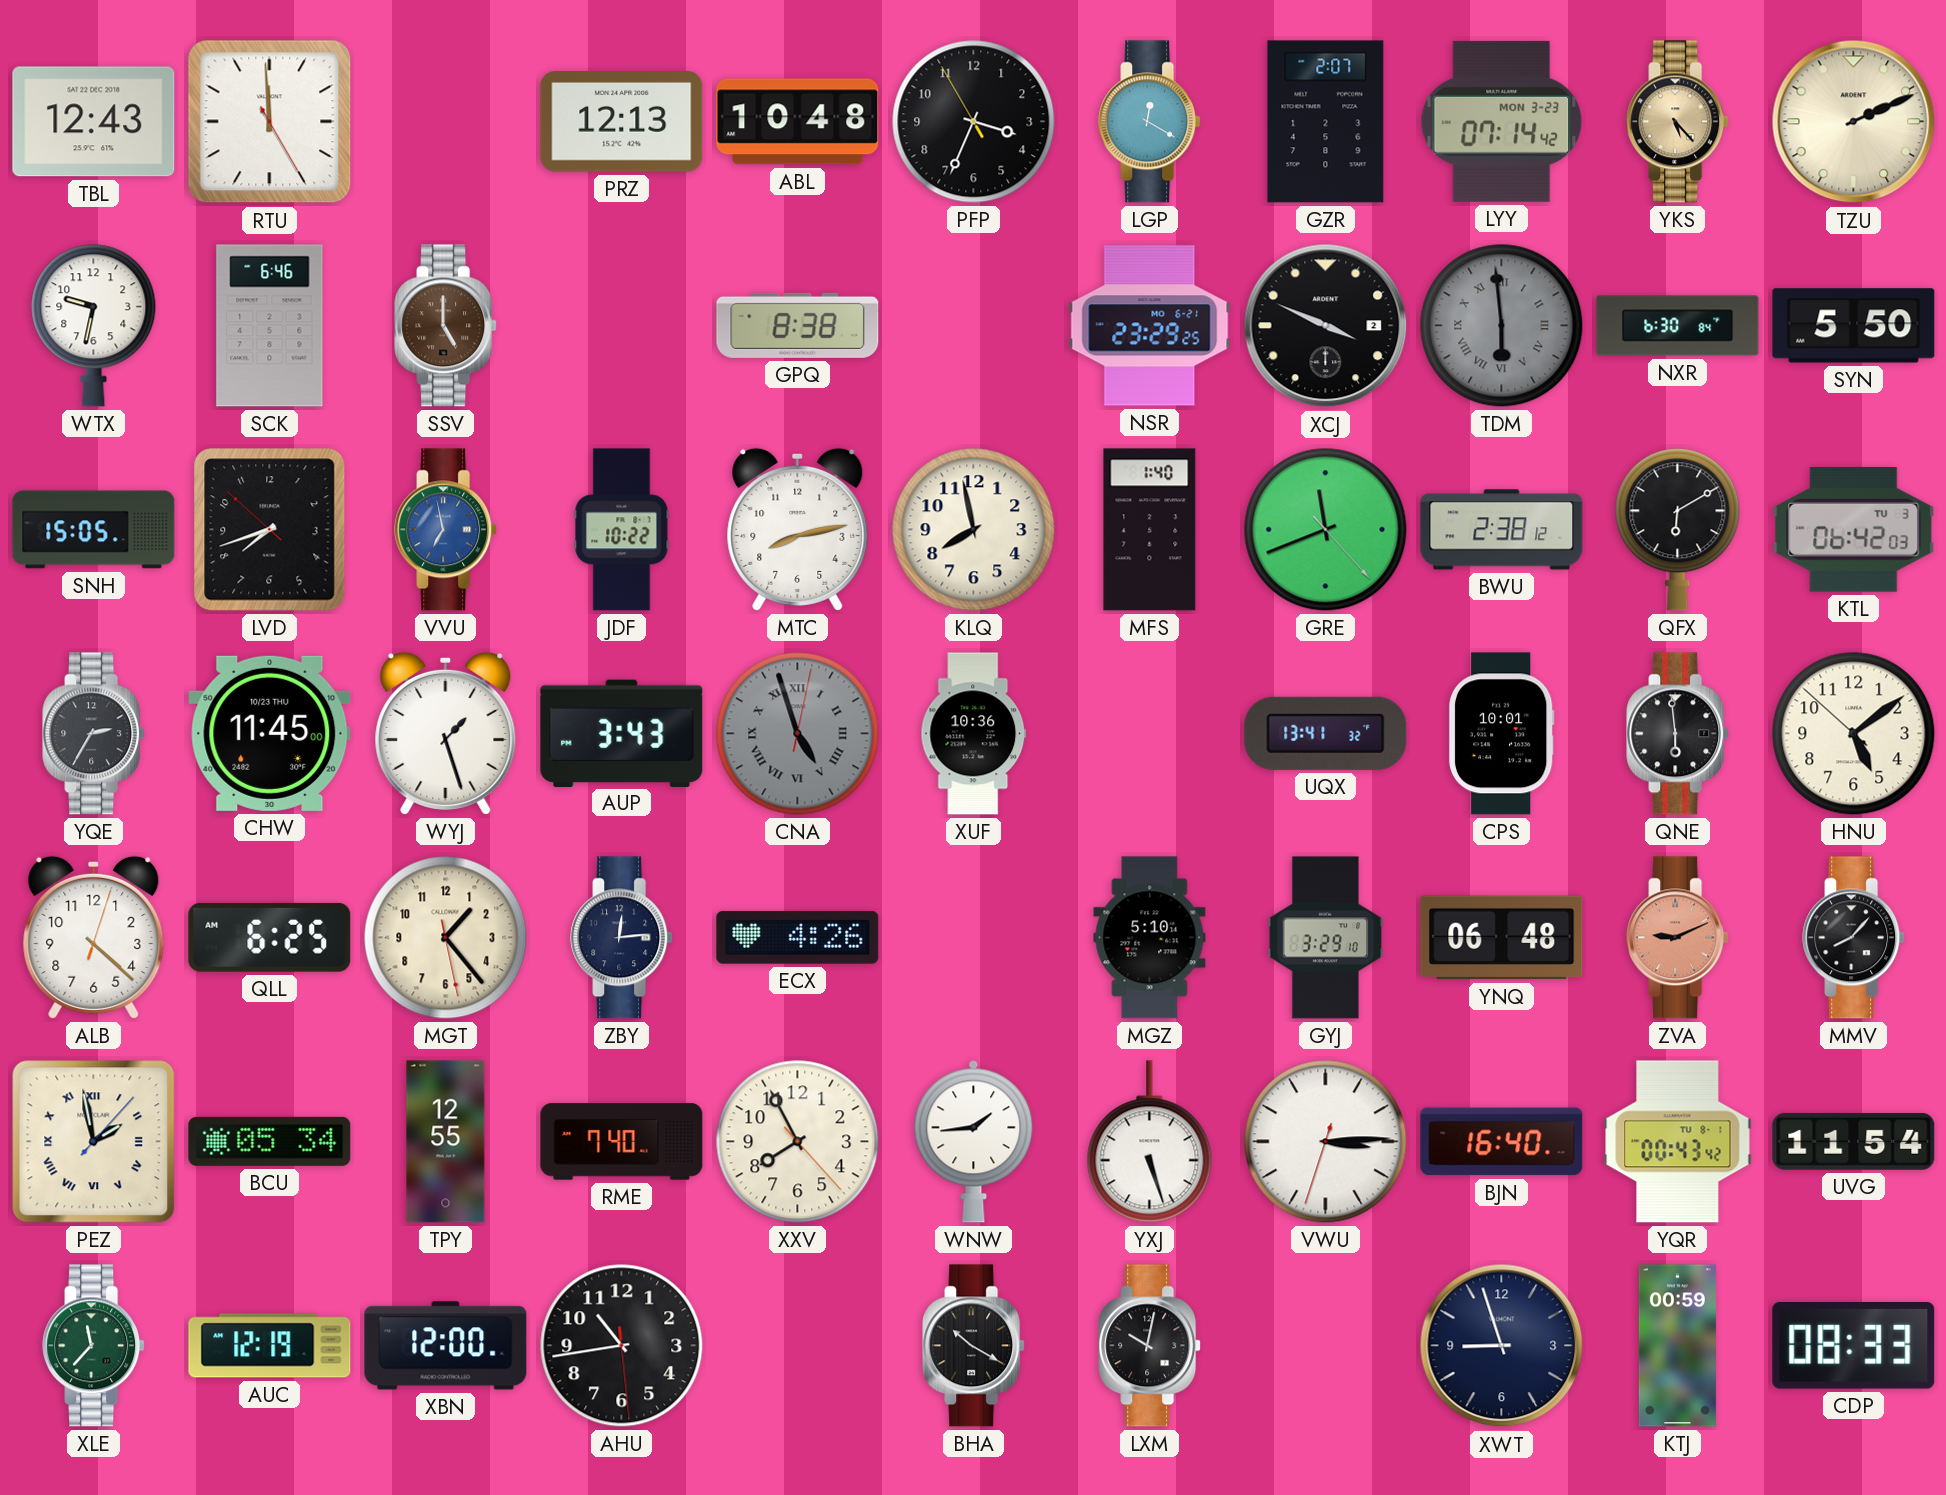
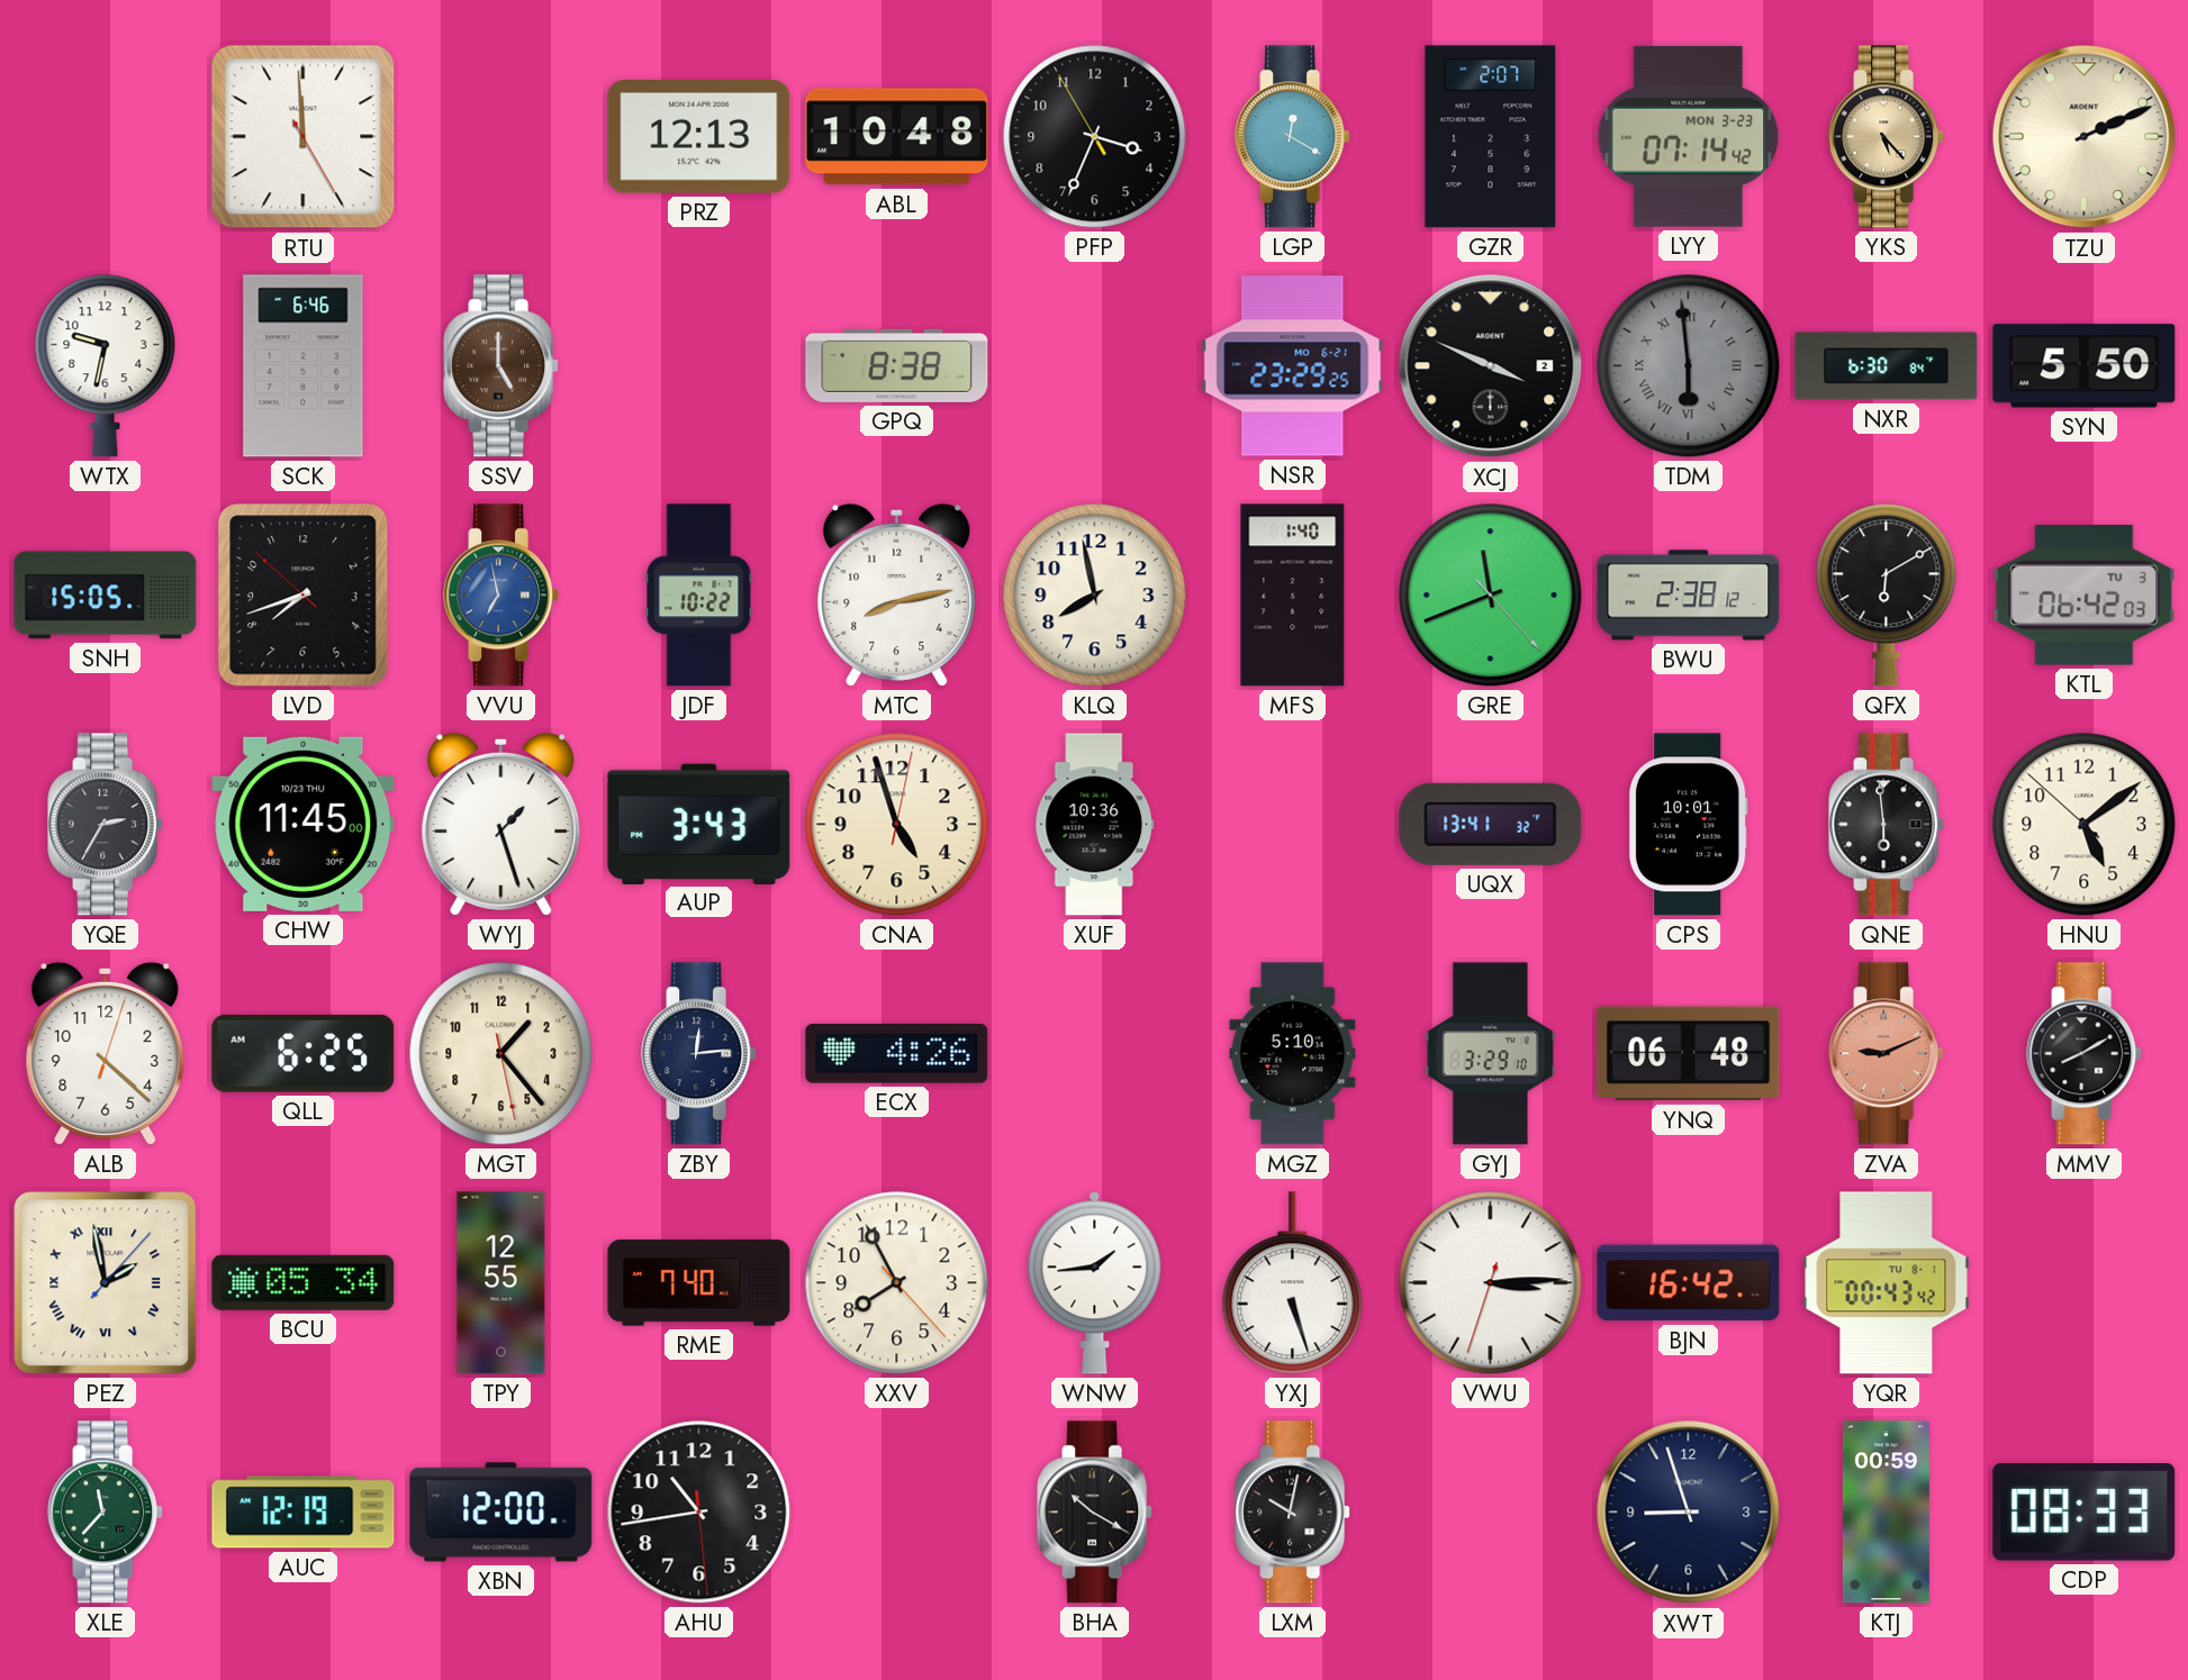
TBL: 12:43 -> none (94, 122)
CNA dial: grey -> cream (897, 825)
CNA numerals: Roman -> Arabic (897, 825)
MMV: 8:07 -> 8:10 (2085, 1054)
BJN: 16:40 -> 16:42 (1689, 1283)
UVG: 11:54 -> none (1854, 1141)
